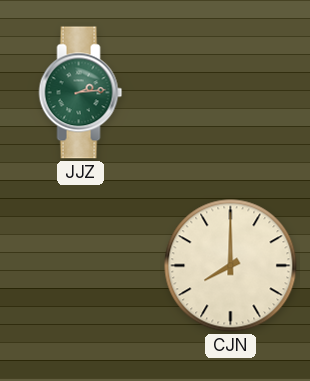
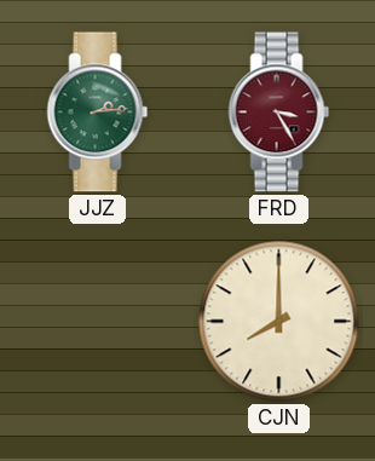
FRD: none -> 3:25 (279, 113)
